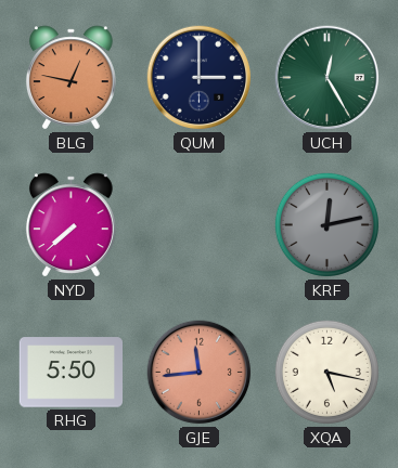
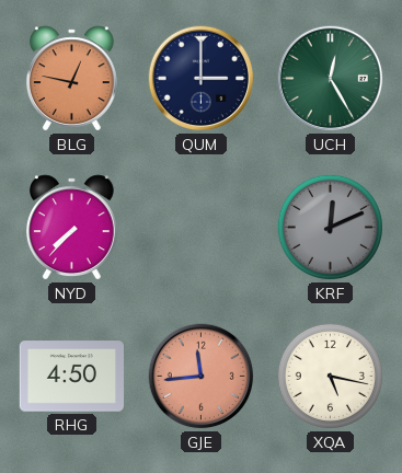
NYD: 7:38 -> 7:37 (71, 228)
KRF: 12:13 -> 12:11 (330, 227)
RHG: 5:50 -> 4:50 (71, 377)
